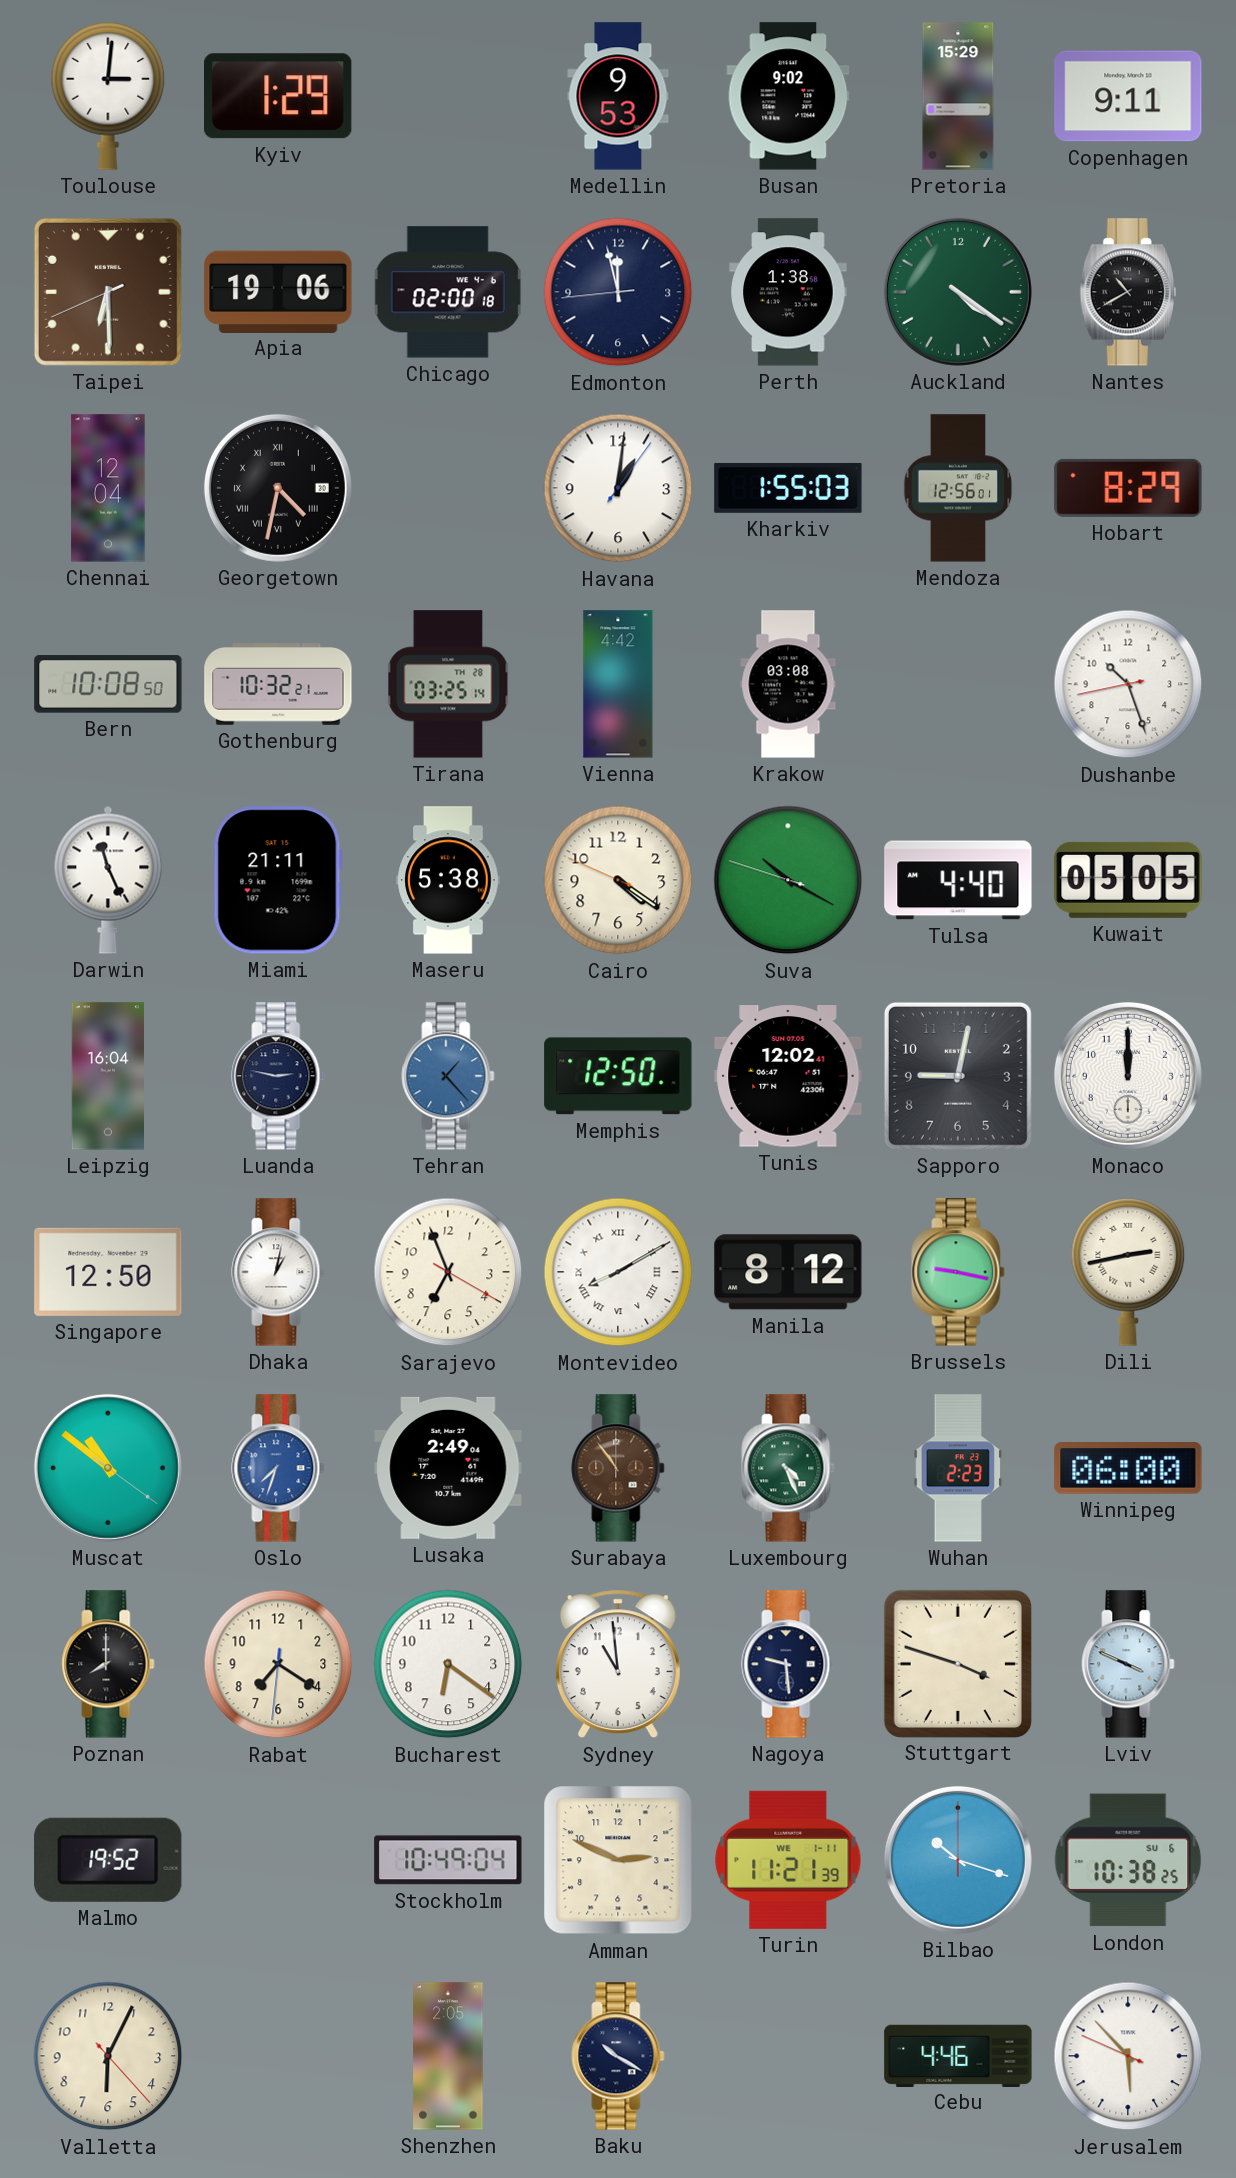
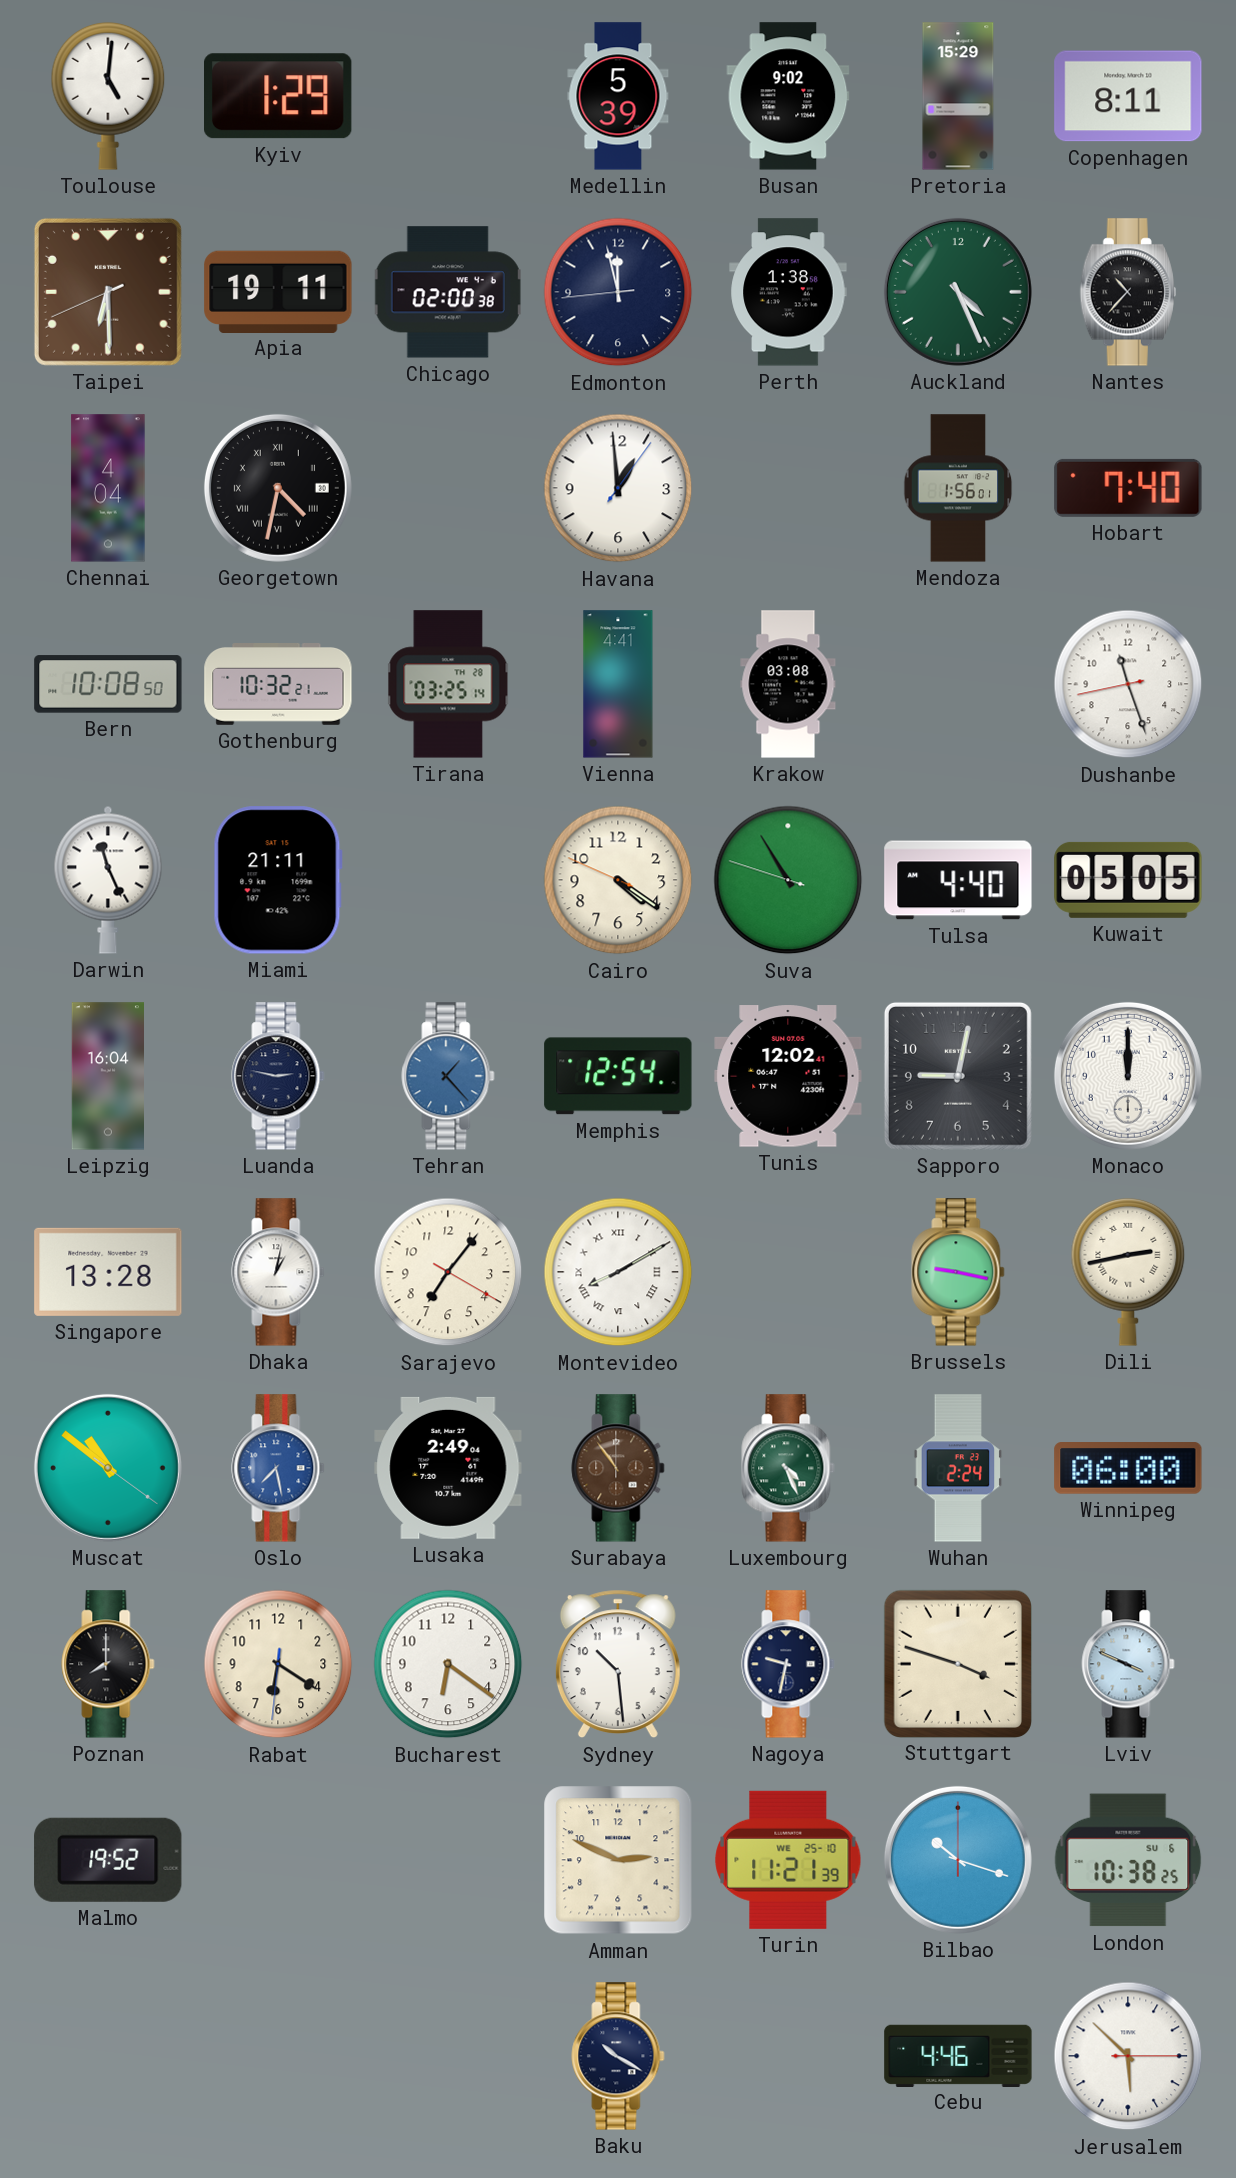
Toulouse: 3:01 -> 5:01 (108, 96)
Medellin: 9:53 -> 5:39 (618, 96)
Copenhagen: 9:11 -> 8:11 (1128, 96)
Apia: 19:06 -> 19:11 (278, 291)
Chicago: 02:00:18 -> 02:00:38 (448, 292)
Auckland: 4:21 -> 4:26 (958, 292)
Nantes: 10:40 -> 10:37 (1128, 292)
Chennai: 12:04 -> 4:04 (108, 488)
Havana: 1:01 -> 12:59 (618, 488)
Kharkiv: 1:55 -> none (788, 488)
Mendoza: 12:56 -> 1:56 (958, 488)
Hobart: 8:29 -> 7:40 (1128, 488)
Vienna: 4:42 -> 4:41 (618, 684)
Dushanbe: 10:26 -> 11:26 (1128, 684)
Maseru: 5:38 -> none (448, 880)
Suva: 10:19 -> 10:54 (788, 880)
Memphis: 12:50 -> 12:54 (618, 1076)
Singapore: 12:50 -> 13:28 (108, 1272)
Sarajevo: 6:56 -> 7:06 (448, 1272)
Manila: 8:12 -> none (788, 1272)
Oslo: 7:33 -> 7:28 (278, 1468)
Wuhan: 2:23 -> 2:24 (958, 1468)
Rabat: 7:20 -> 6:20 (278, 1664)
Sydney: 10:59 -> 10:29 (618, 1664)
Nagoya: 9:29 -> 9:32 (788, 1664)
Stockholm: 10:49 -> none (448, 1860)
Turin date: WE 1-11 -> WE 25-10 (788, 1860)
Valletta: 6:04 -> none (108, 2056)
Shenzhen: 2:05 -> none (448, 2056)
Jerusalem: 5:52:49 -> 5:52:15 (1128, 2056)
